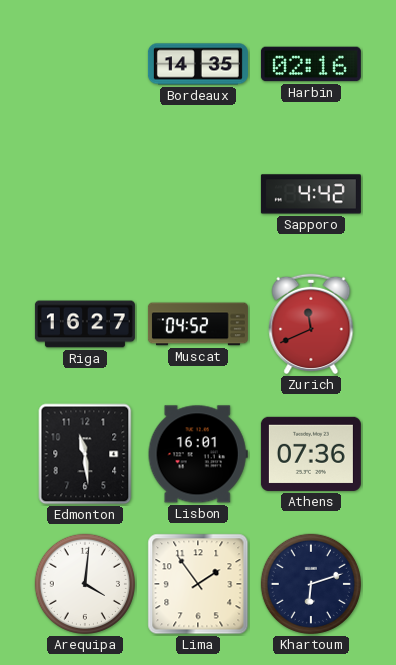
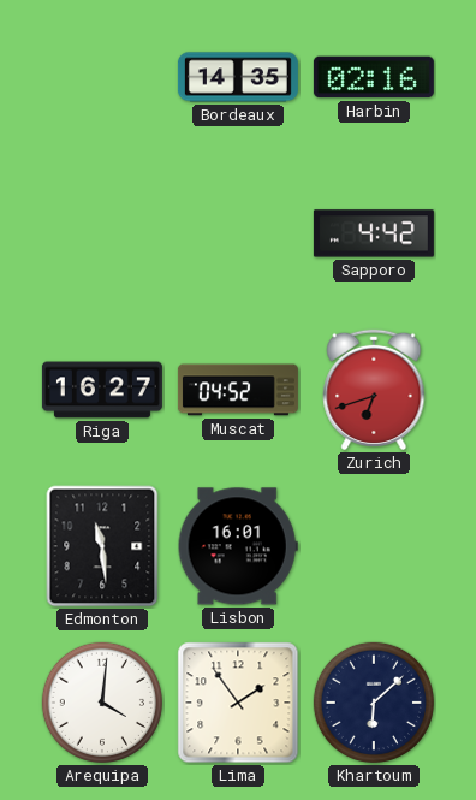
Zurich: 11:41 -> 6:42 (374, 390)
Athens: 07:36 -> none (311, 454)
Khartoum: 6:12 -> 6:08 (374, 703)
